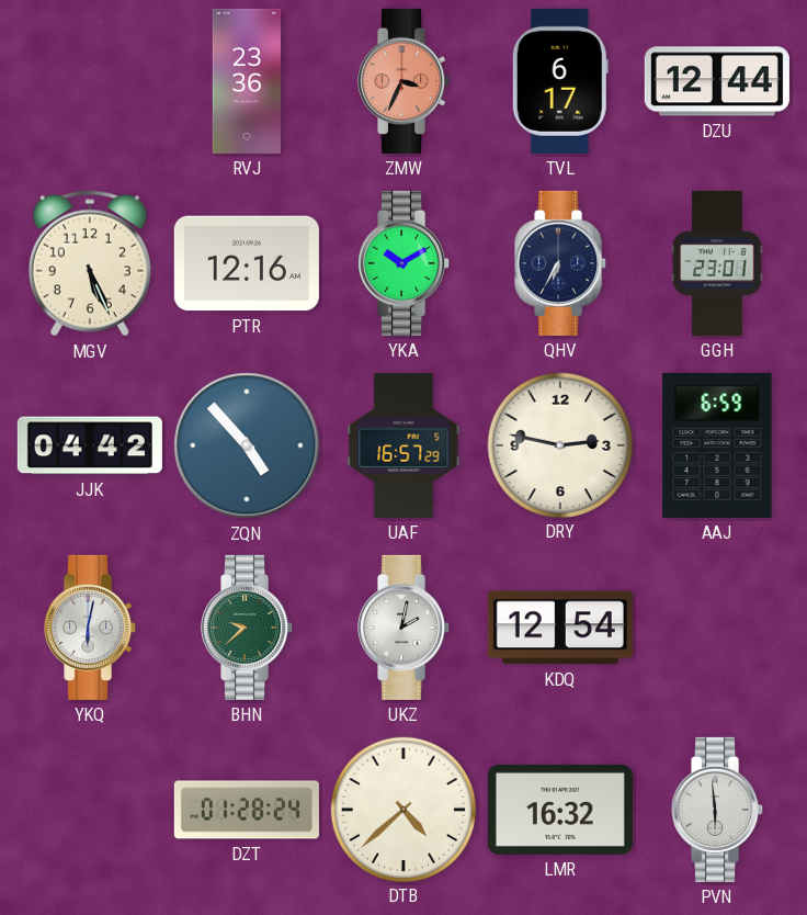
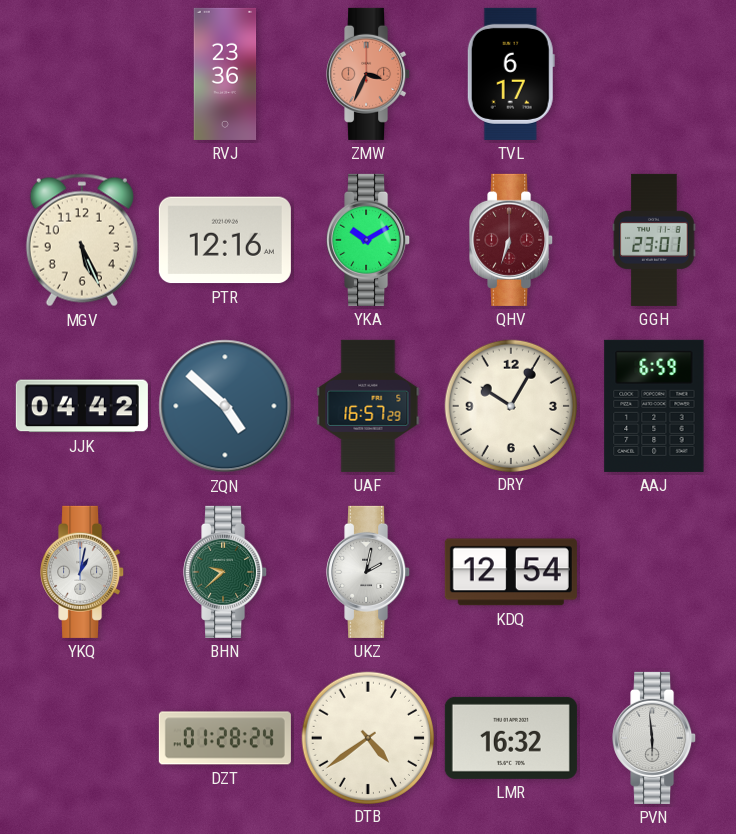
DZU: 12:44 -> none (717, 81)
QHV: 6:35 -> 6:33 (512, 240)
QHV dial: navy -> burgundy (512, 240)
ZQN: 4:53 -> 4:52 (225, 406)
DRY: 2:47 -> 10:05 (510, 405)
YKQ: 6:02 -> 1:02 (83, 572)
DTB: 4:38 -> 4:39 (367, 737)
